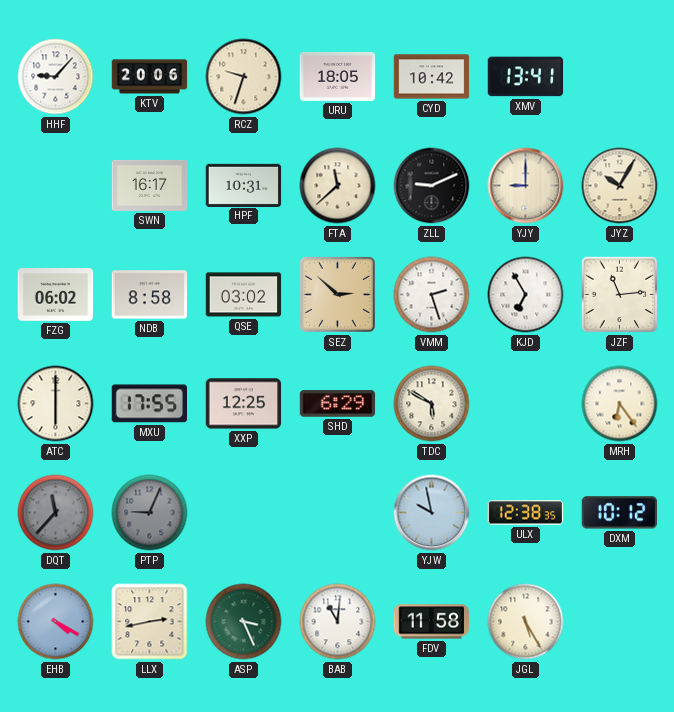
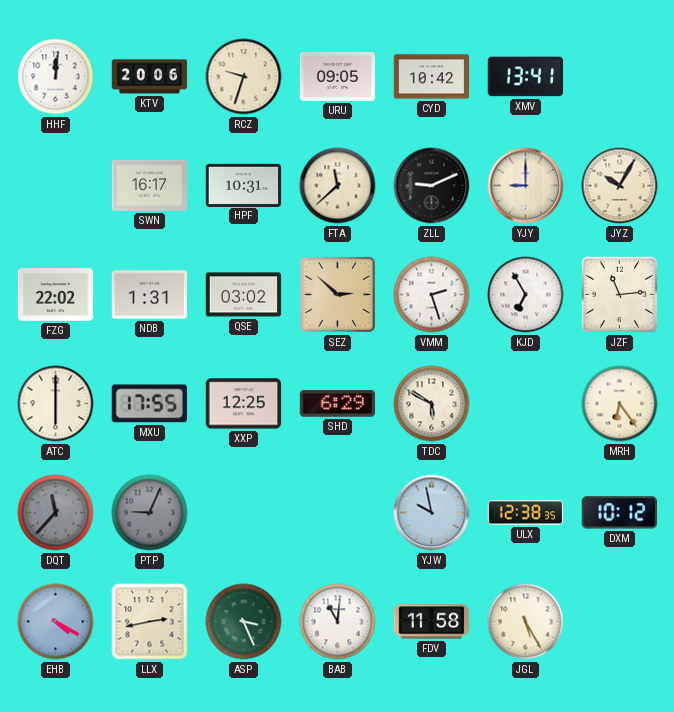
HHF: 9:07 -> 12:01 (56, 77)
URU: 18:05 -> 09:05 (338, 76)
FZG: 06:02 -> 22:02 (56, 295)
NDB: 8:58 -> 1:31 (150, 295)
